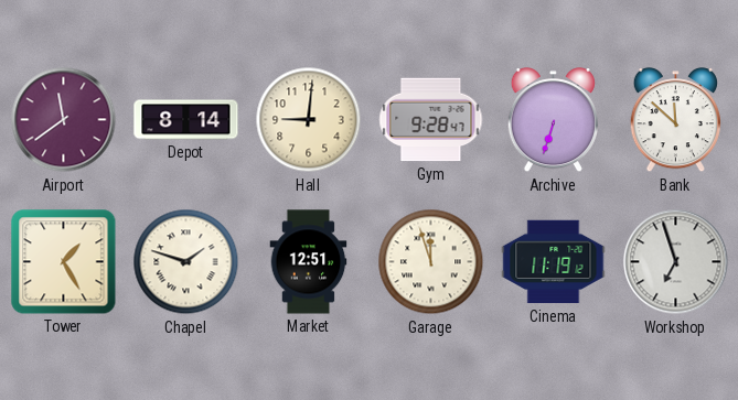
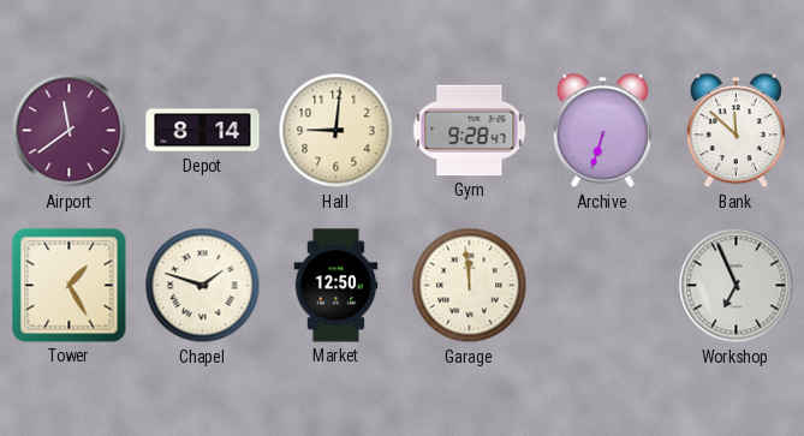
Market: 12:51 -> 12:50 (337, 286)
Garage: 11:57 -> 11:59 (470, 286)
Cinema: 11:19 -> none (554, 262)
Workshop: 6:57 -> 6:56 (737, 286)
